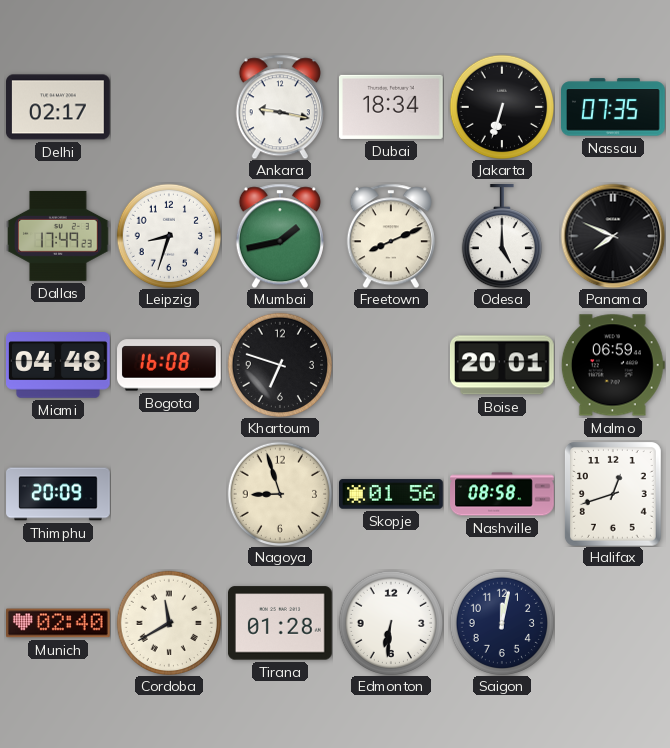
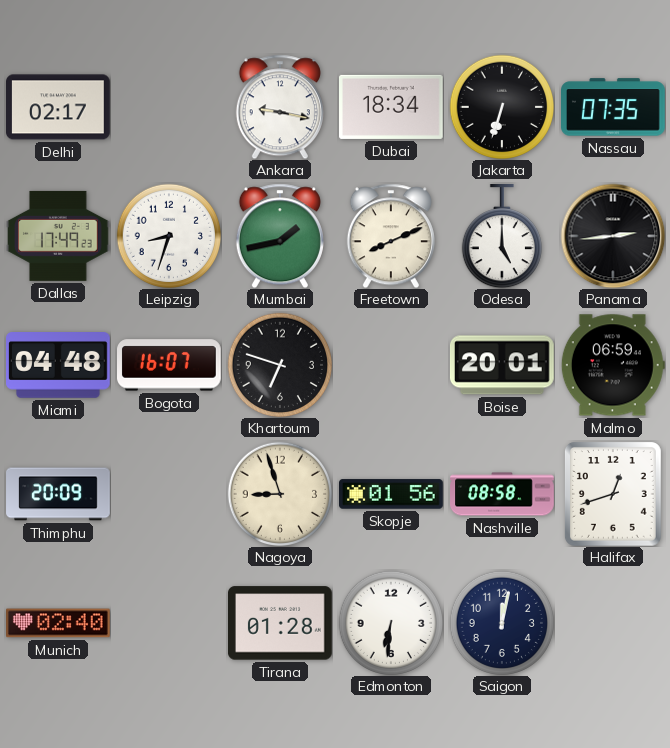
Panama: 7:49 -> 2:44 (613, 236)
Bogota: 16:08 -> 16:07 (170, 365)
Cordoba: 11:40 -> none (168, 622)
